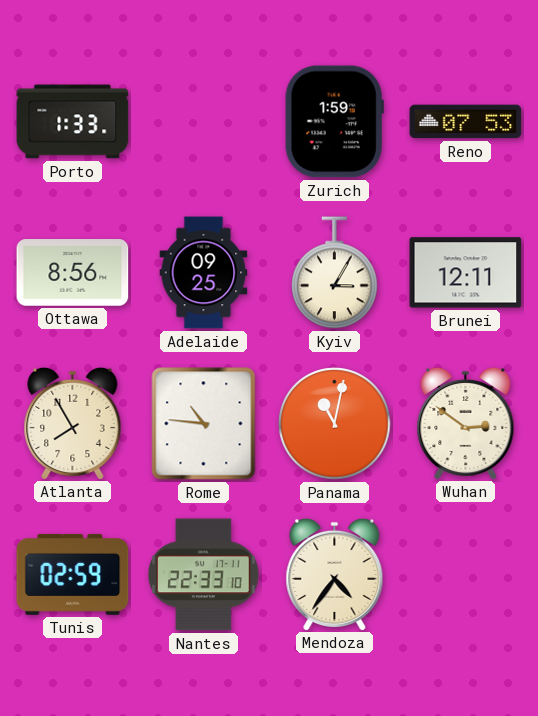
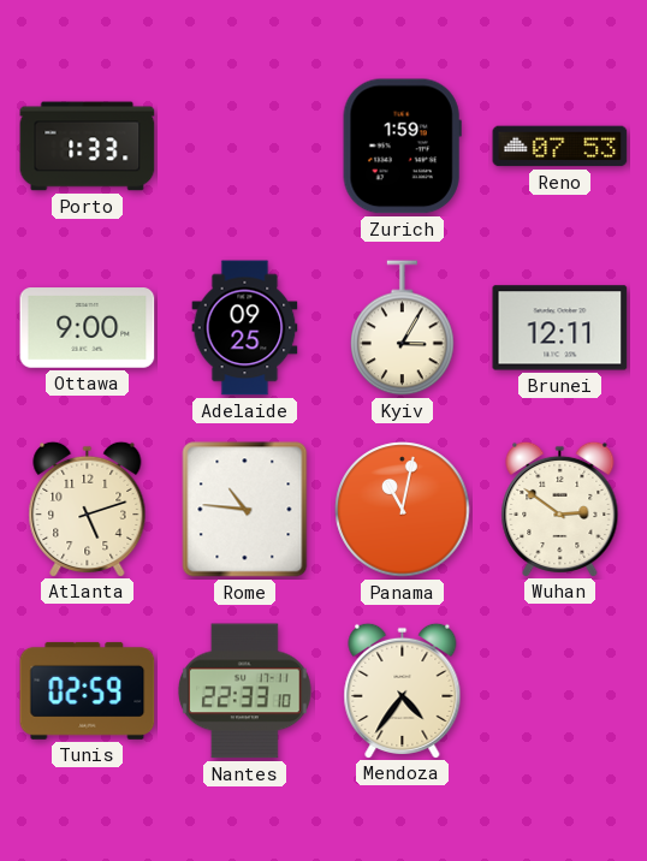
Ottawa: 8:56 -> 9:00 (88, 328)
Atlanta: 7:55 -> 5:12 (88, 509)
